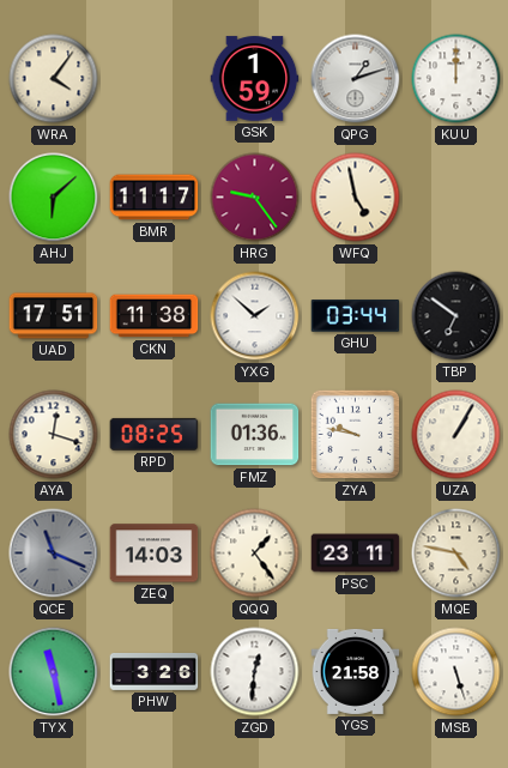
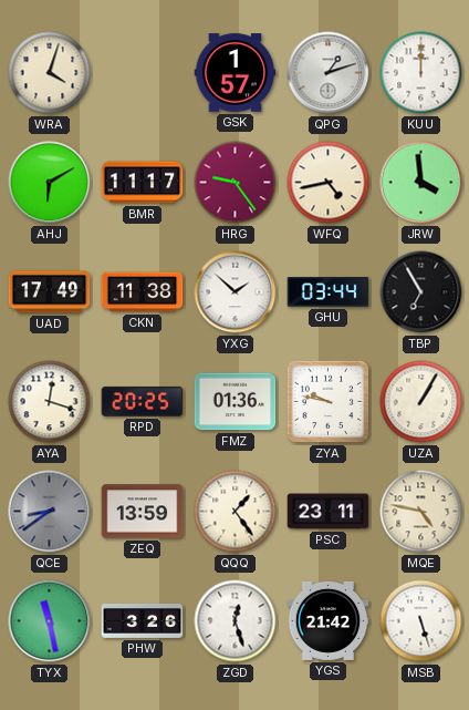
WRA: 4:06 -> 4:03 (50, 73)
GSK: 1:59 -> 1:57 (236, 73)
AHJ: 6:08 -> 6:10 (50, 183)
WFQ: 4:58 -> 4:43 (329, 183)
JRW: none -> 3:59 (421, 183)
UAD: 17:51 -> 17:49 (50, 292)
TBP: 6:51 -> 6:55 (421, 292)
RPD: 08:25 -> 20:25 (143, 401)
QCE: 11:19 -> 8:39 (50, 512)
ZEQ: 14:03 -> 13:59 (143, 512)
ZGD: 12:31 -> 12:27 (236, 621)
YGS: 21:58 -> 21:42 (329, 620)
